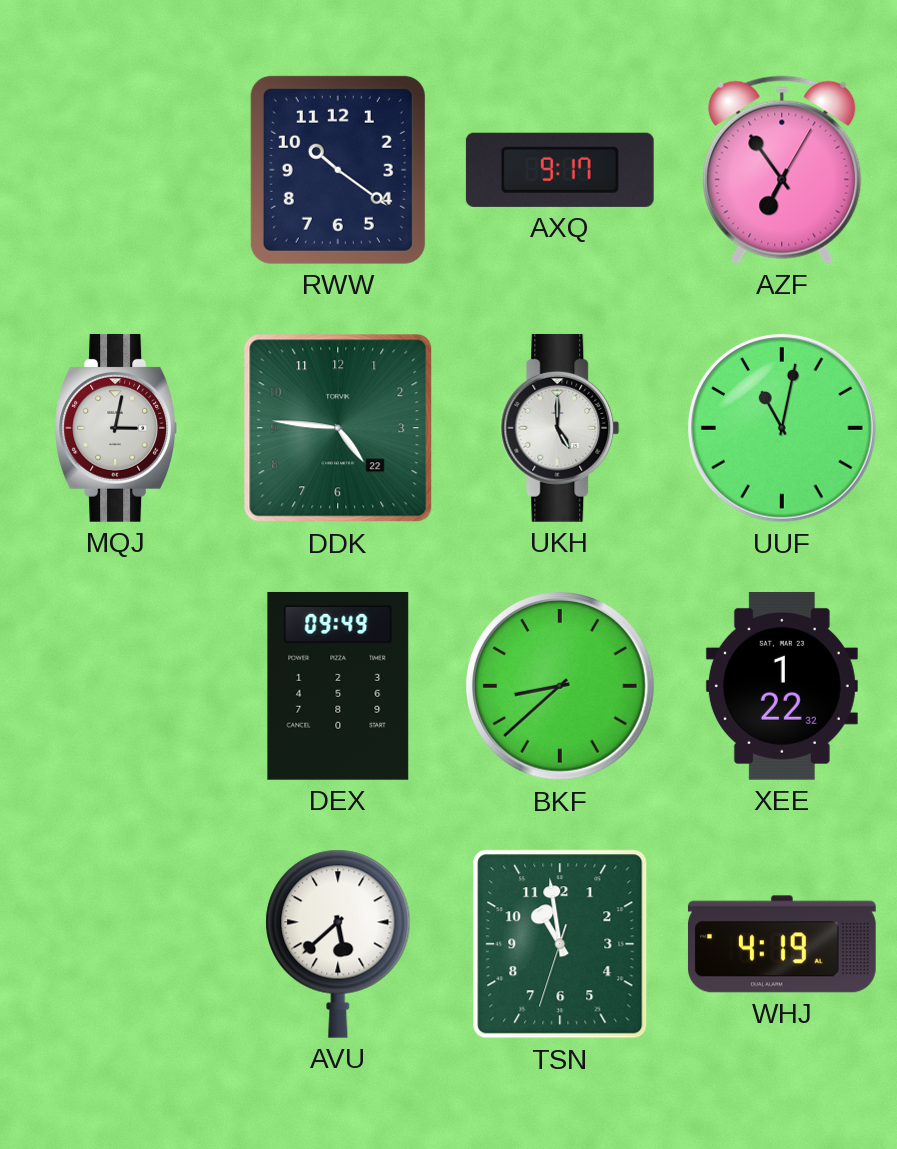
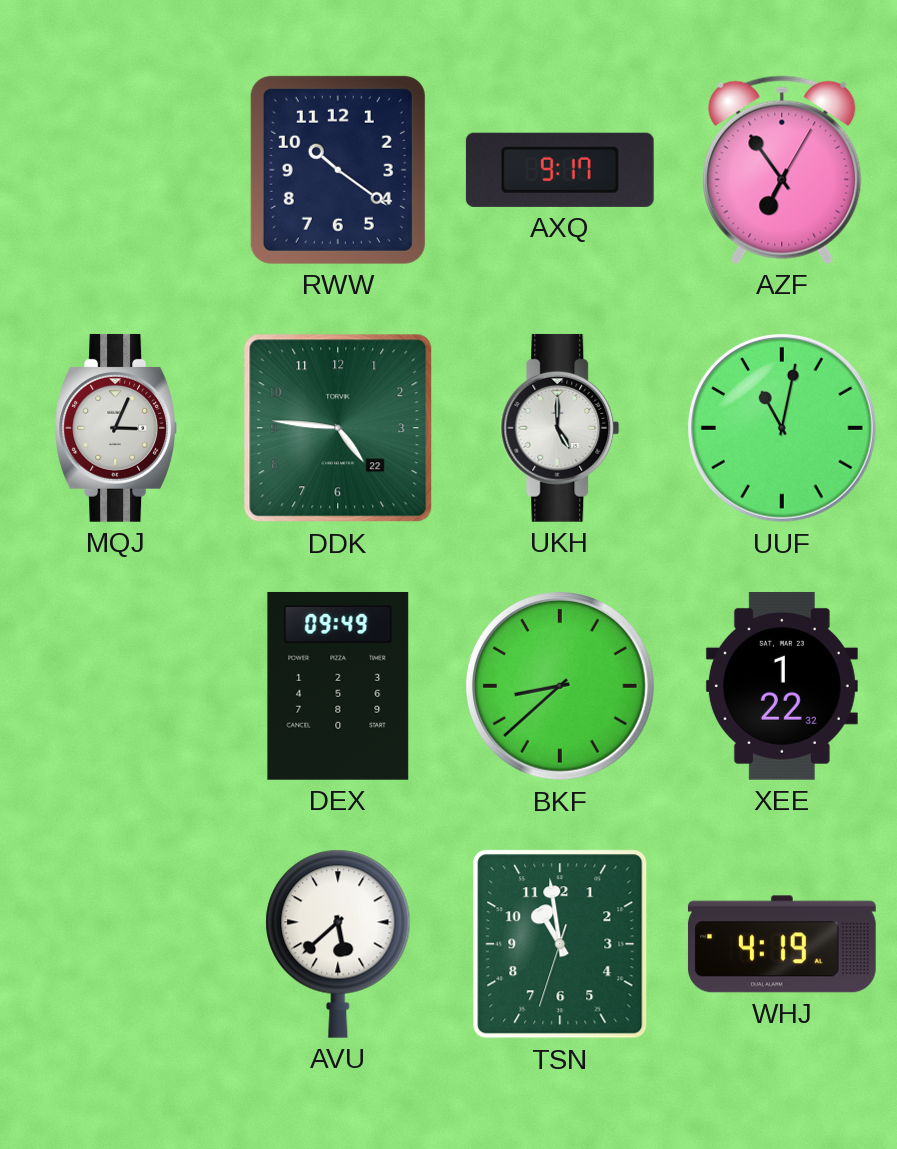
MQJ: 3:02 -> 3:04 (115, 428)
